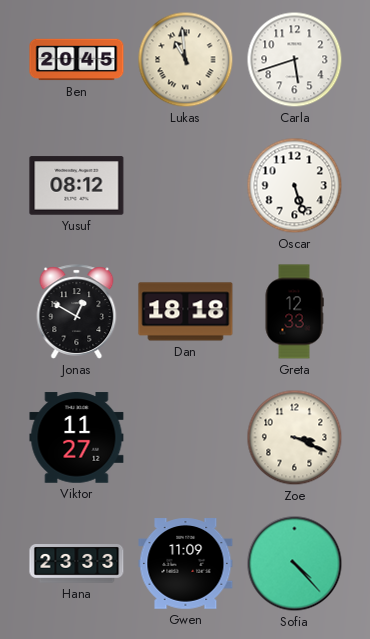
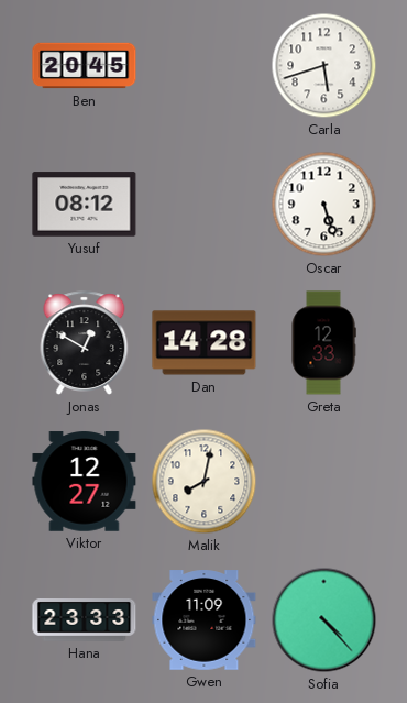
Lukas: 10:59 -> none (186, 60)
Dan: 18:18 -> 14:28 (205, 343)
Viktor: 11:27 -> 12:27 (85, 482)
Malik: none -> 8:02 (205, 482)
Zoe: 3:19 -> none (295, 438)
